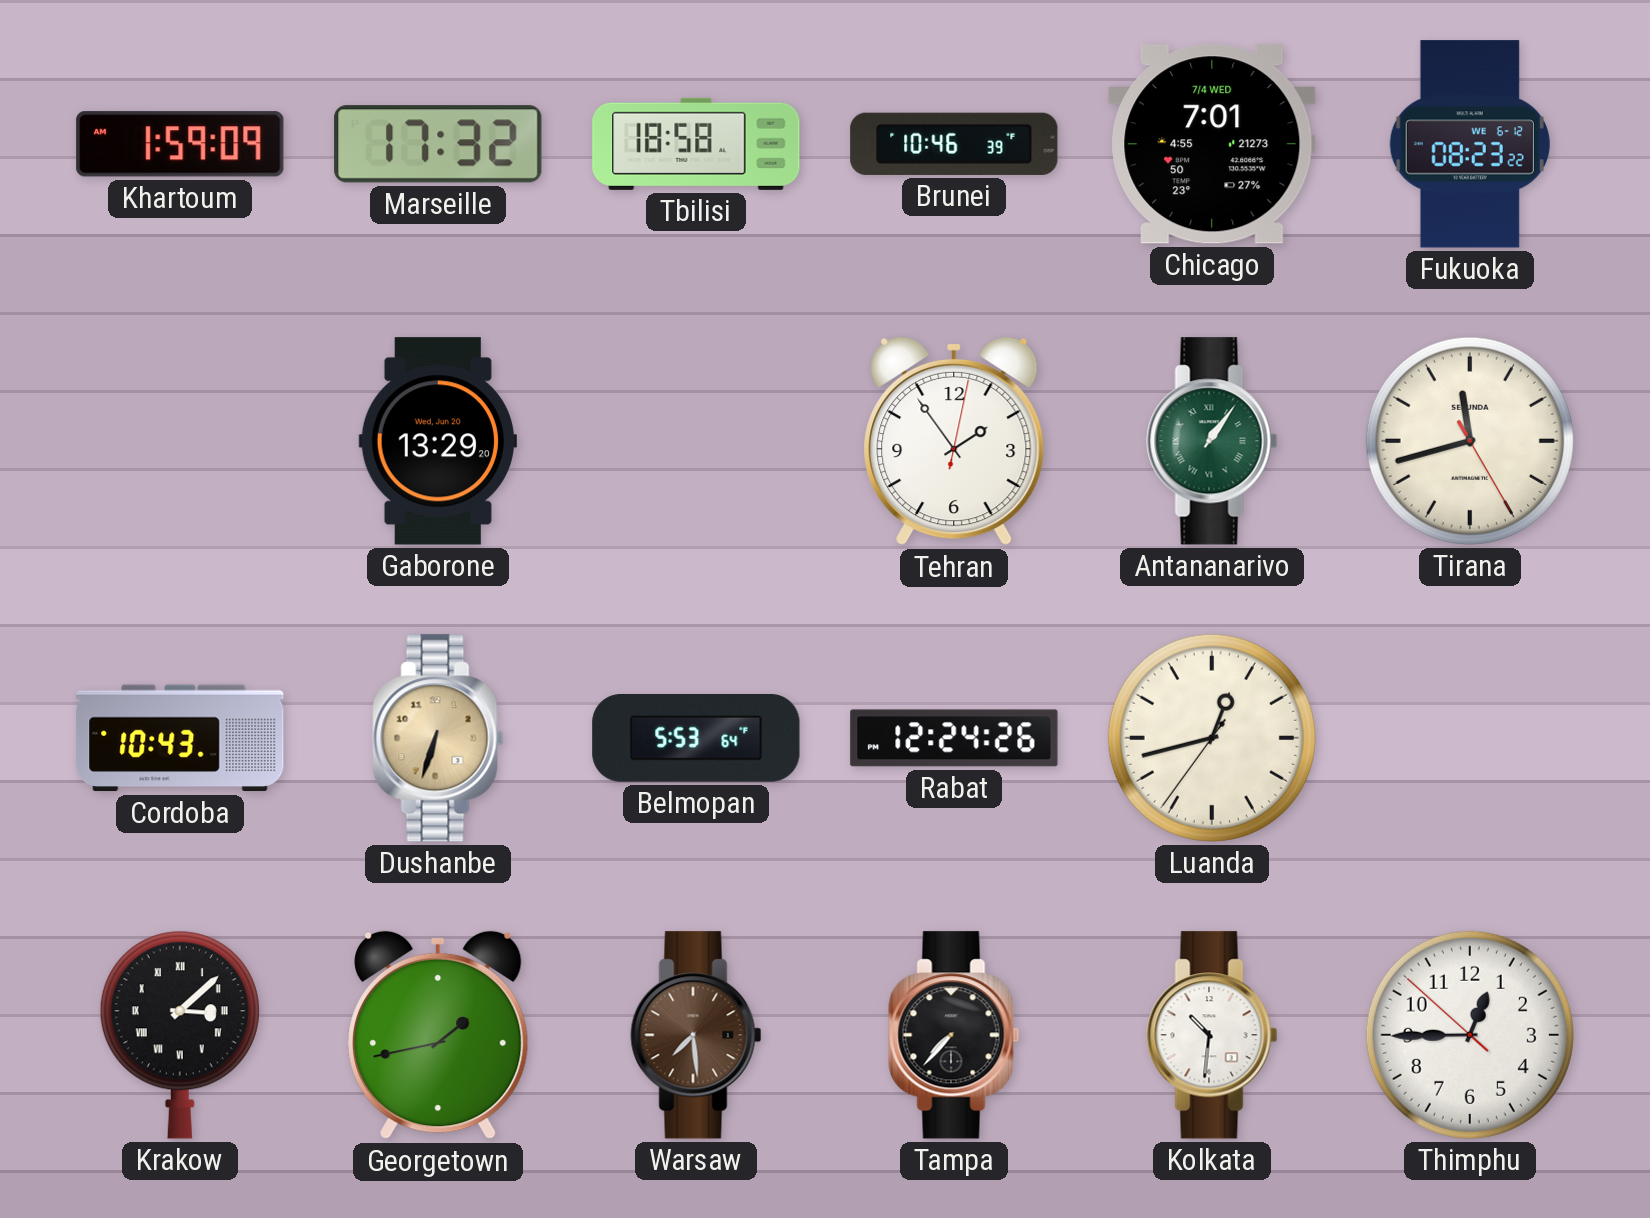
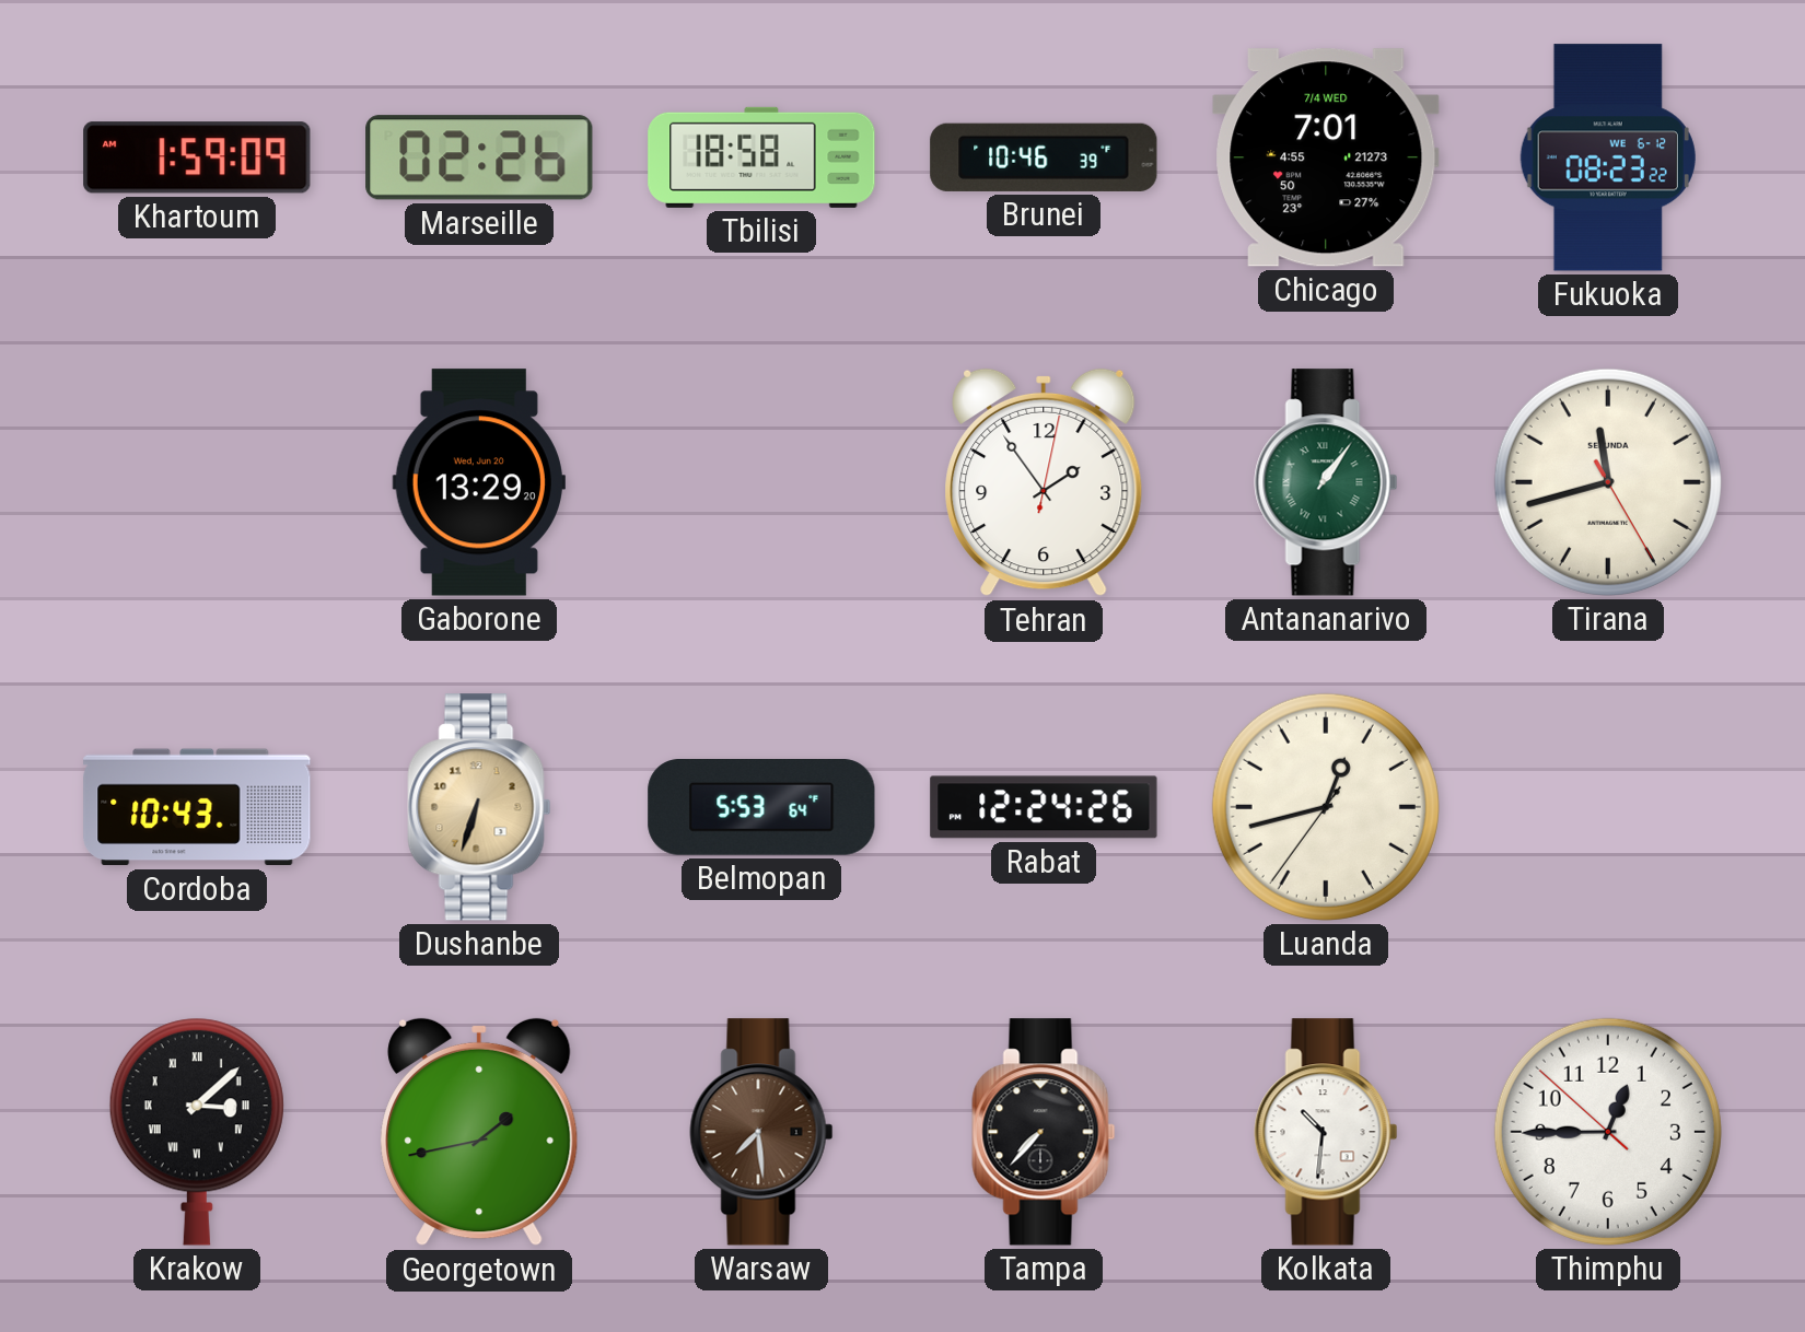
Marseille: 17:32 -> 02:26 (479, 157)
